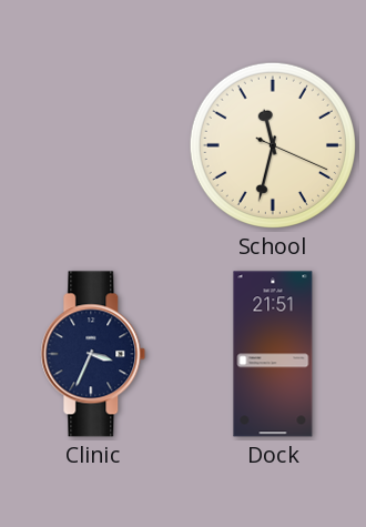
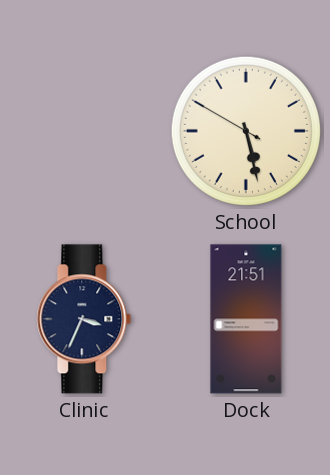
School: 11:32 -> 5:27 (246, 131)
